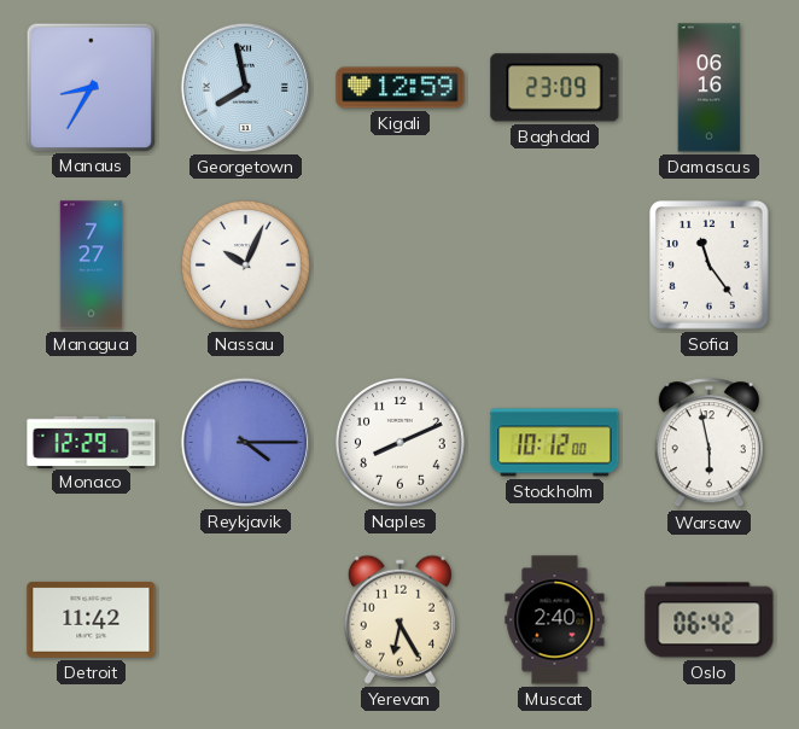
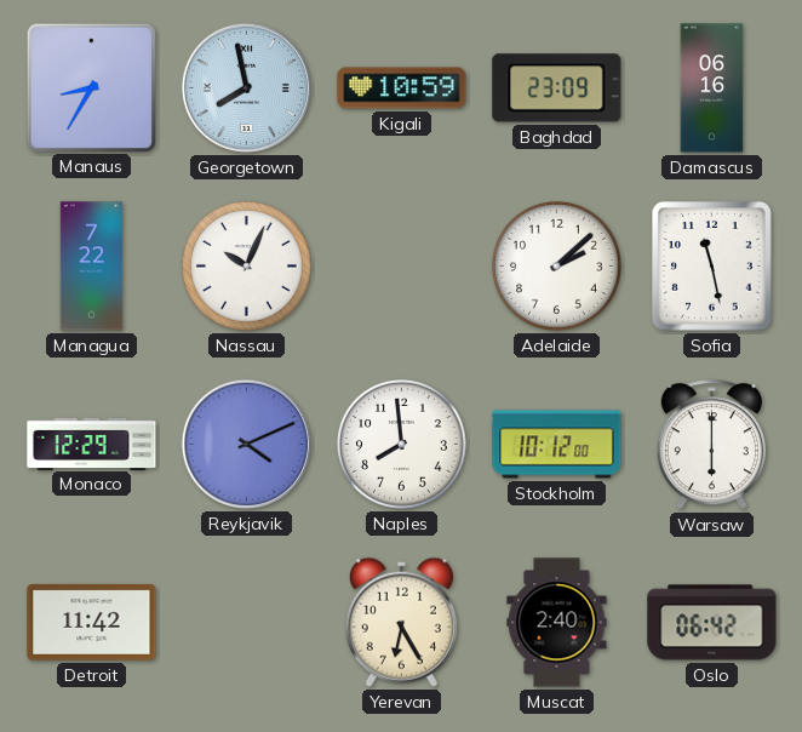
Kigali: 12:59 -> 10:59 (402, 88)
Managua: 7:27 -> 7:22 (92, 267)
Adelaide: none -> 2:08 (557, 267)
Sofia: 11:24 -> 11:28 (712, 267)
Reykjavik: 4:15 -> 4:11 (246, 444)
Naples: 8:11 -> 7:59 (402, 445)
Warsaw: 5:58 -> 6:00 (711, 445)
